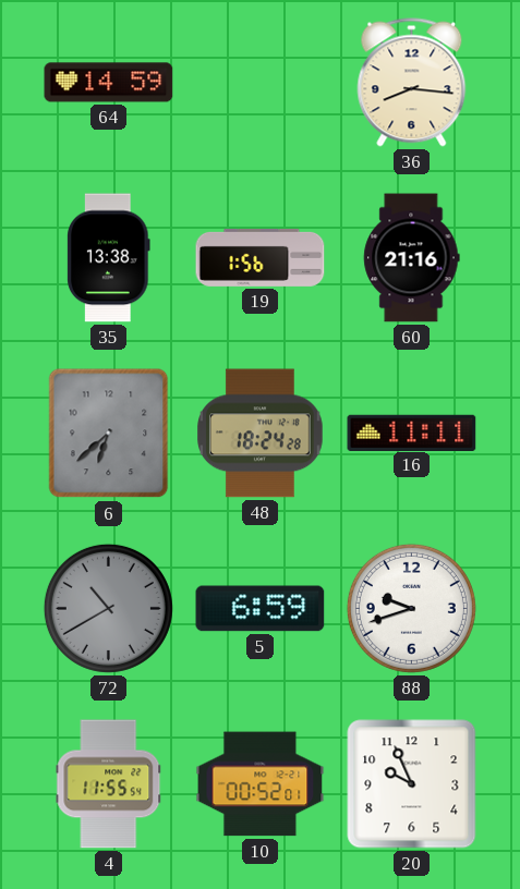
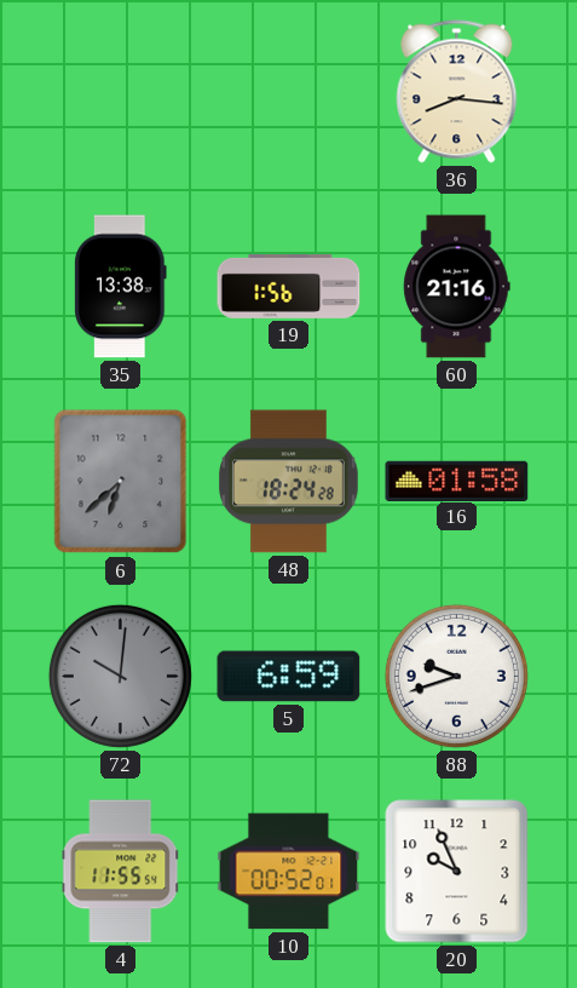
64: 14:59 -> none (109, 83)
16: 11:11 -> 01:58 (457, 481)
72: 10:40 -> 10:01 (120, 676)
